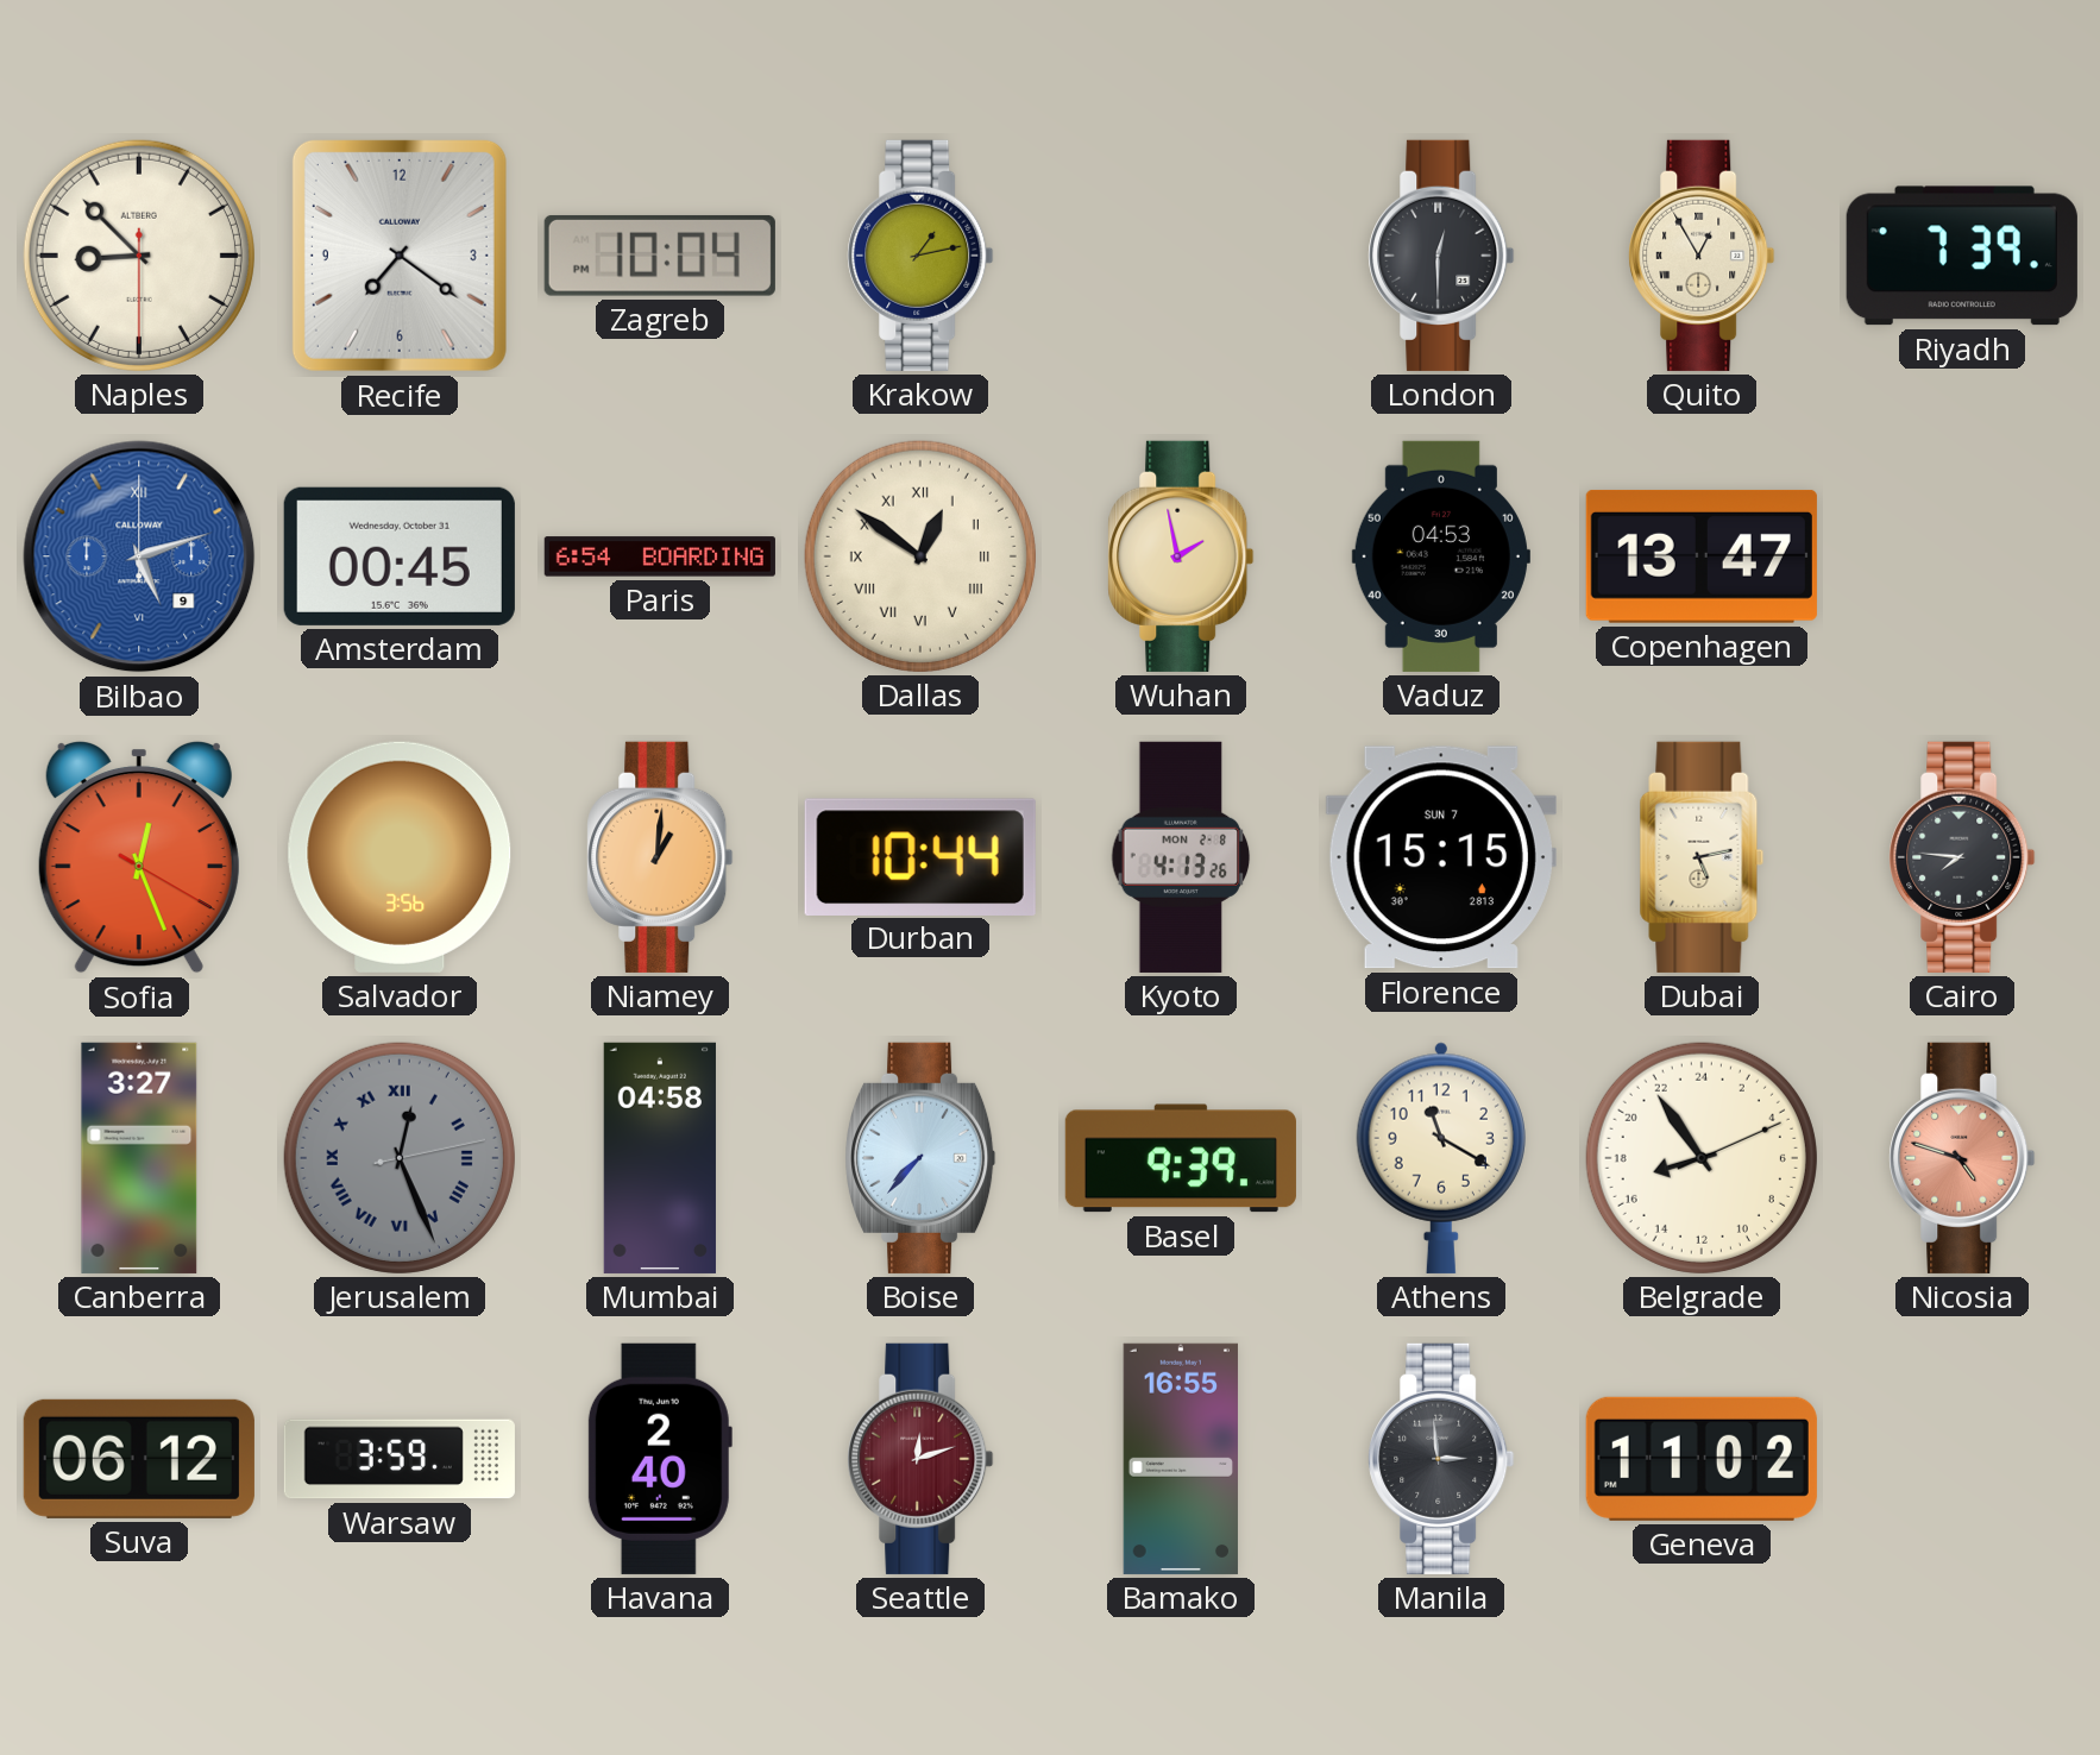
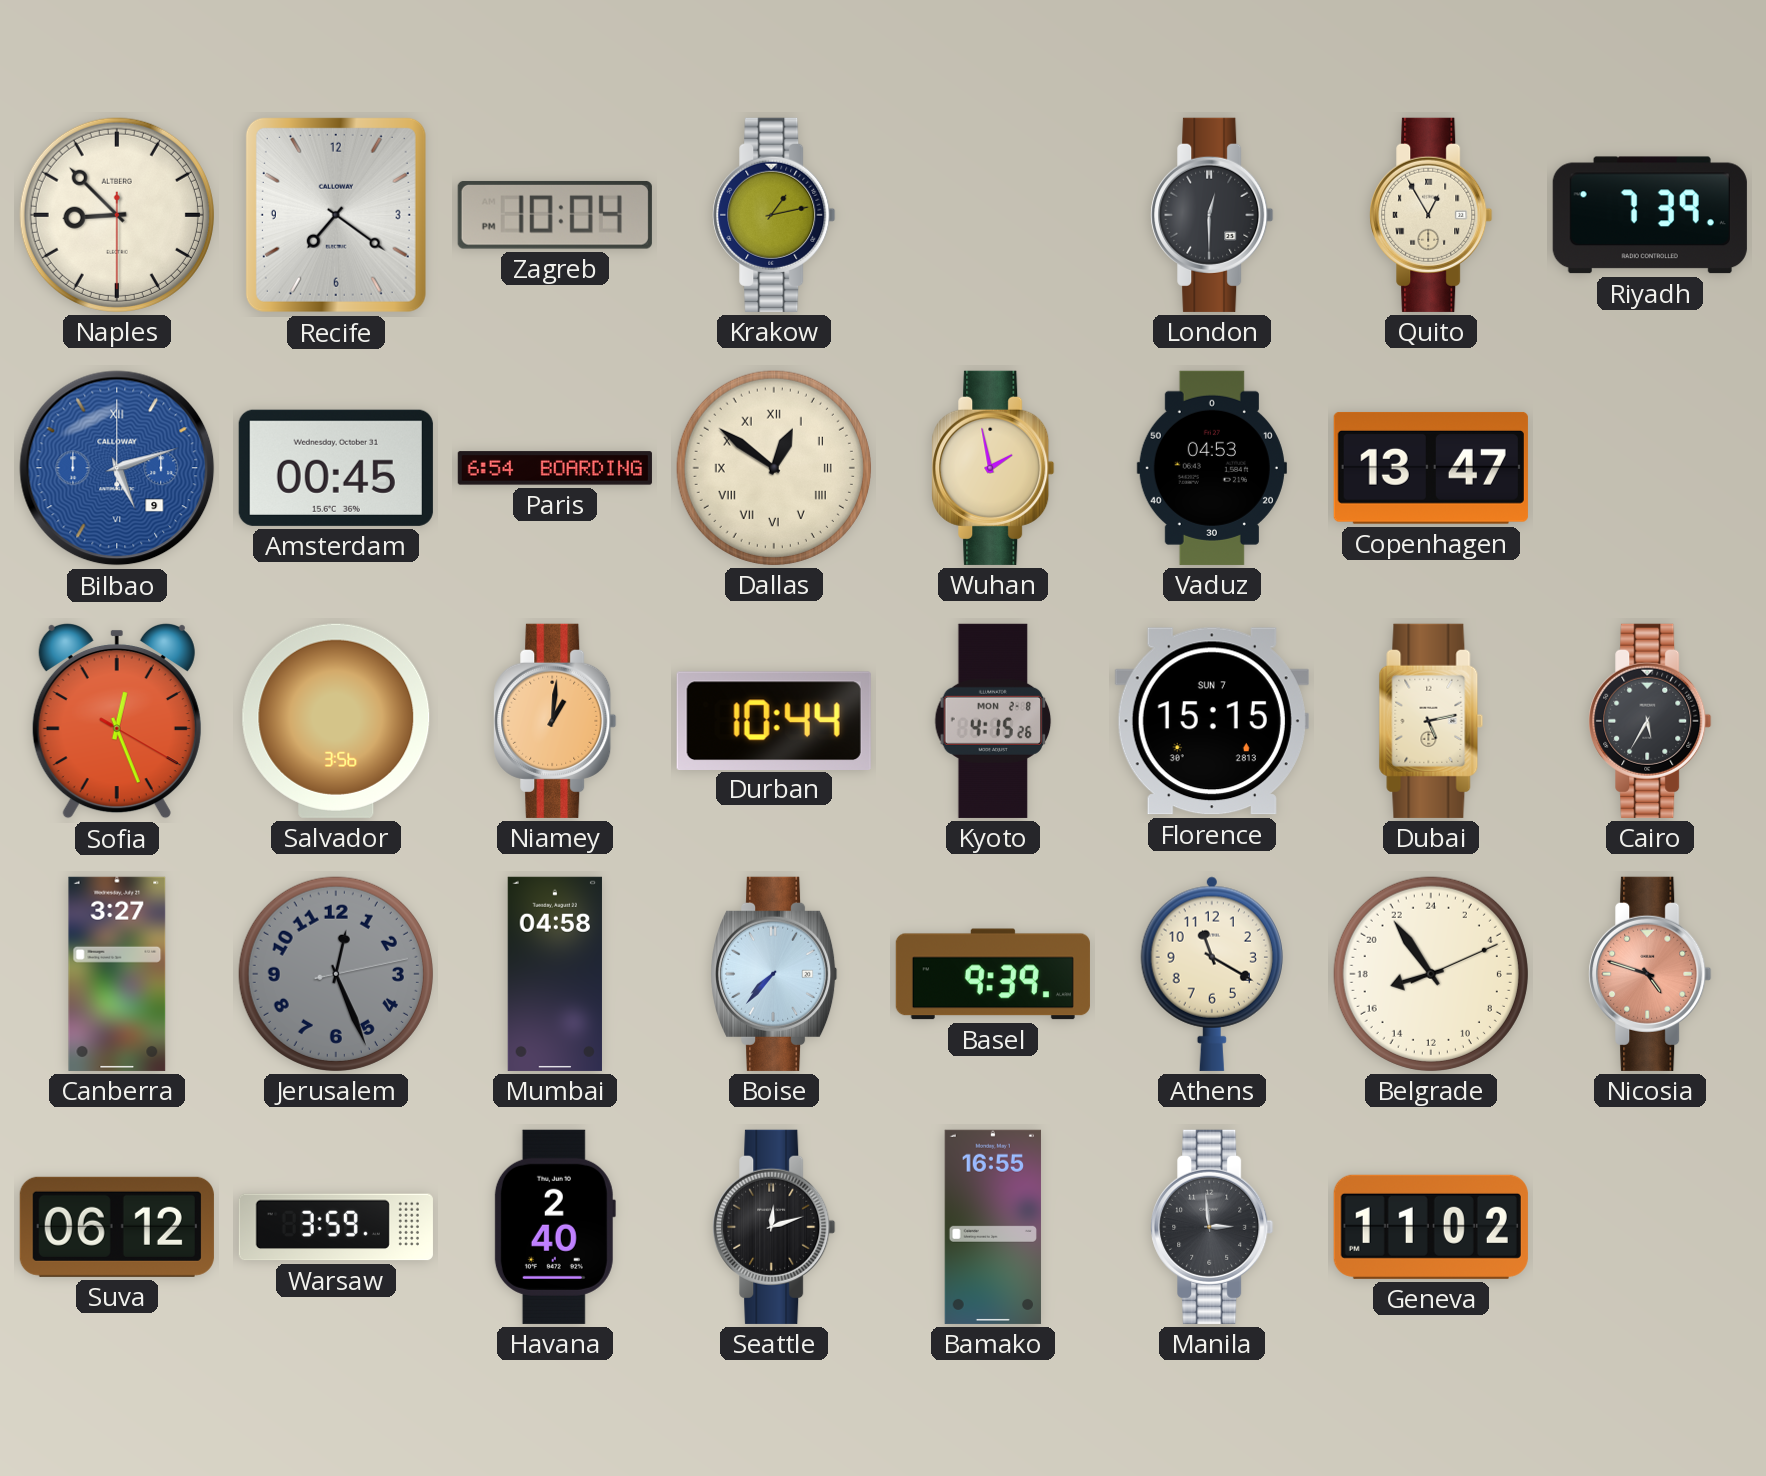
Kyoto: 4:13 -> 4:15 (993, 721)
Cairo: 7:46 -> 5:35 (1650, 721)
Jerusalem numerals: Roman -> Arabic (336, 974)
Seattle dial: burgundy -> black (774, 1227)
